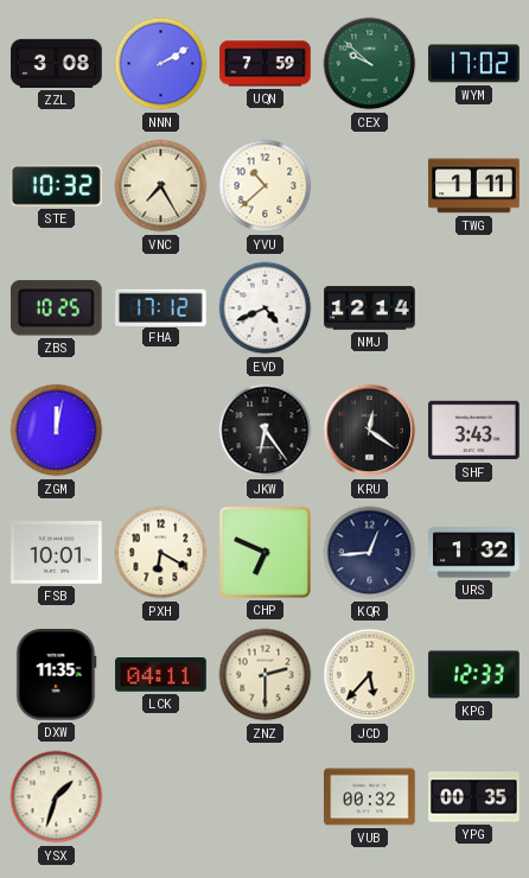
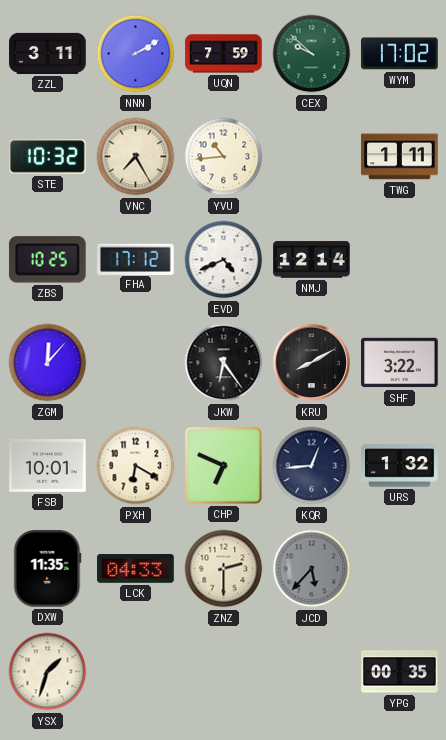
ZZL: 3:08 -> 3:11 (48, 53)
YVU: 10:38 -> 10:44 (224, 157)
ZGM: 12:02 -> 12:07 (48, 363)
KRU: 12:21 -> 8:10 (312, 363)
SHF: 3:43 -> 3:22 (400, 363)
LCK: 04:11 -> 04:33 (136, 569)
JCD dial: cream -> grey (312, 569)
KPG: 12:33 -> none (474, 675)
VUB: 00:32 -> none (370, 797)
